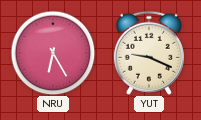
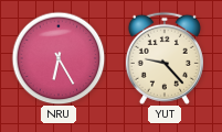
YUT: 9:19 -> 9:23 (165, 58)
